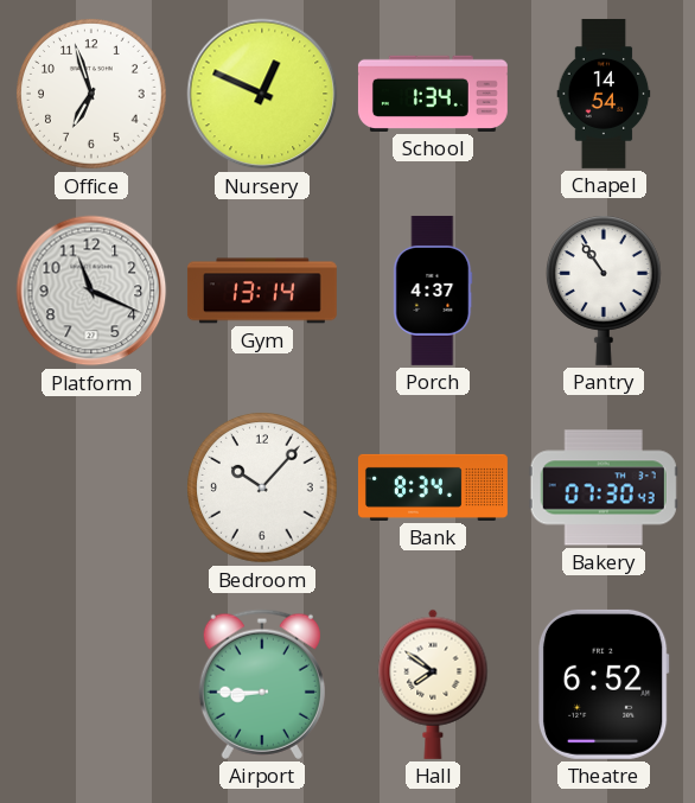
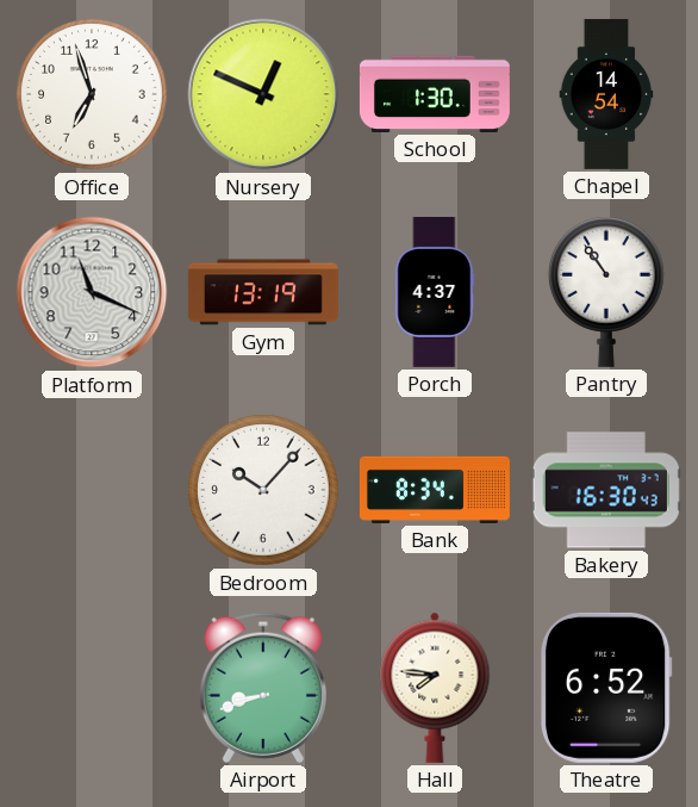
School: 1:34 -> 1:30 (435, 94)
Gym: 13:14 -> 13:19 (263, 292)
Bakery: 07:30 -> 16:30 (606, 490)
Airport: 8:45 -> 8:42 (263, 688)
Hall: 7:51 -> 7:46 (435, 688)
